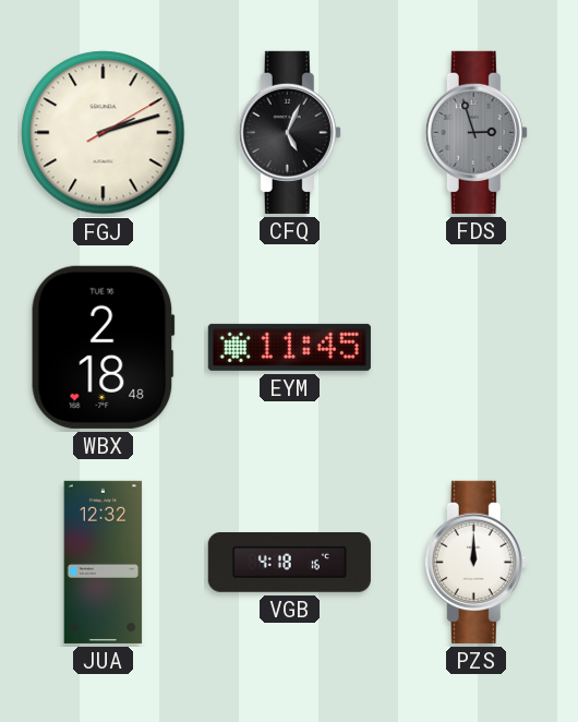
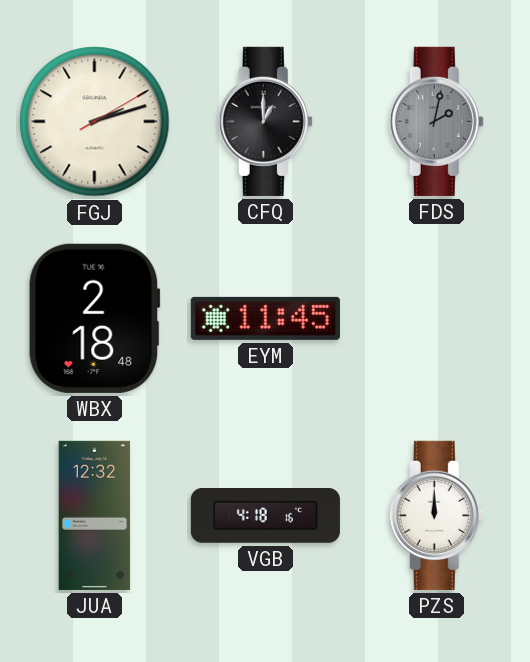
CFQ: 5:04 -> 1:00 (265, 121)
FDS: 2:57 -> 2:02 (436, 121)
